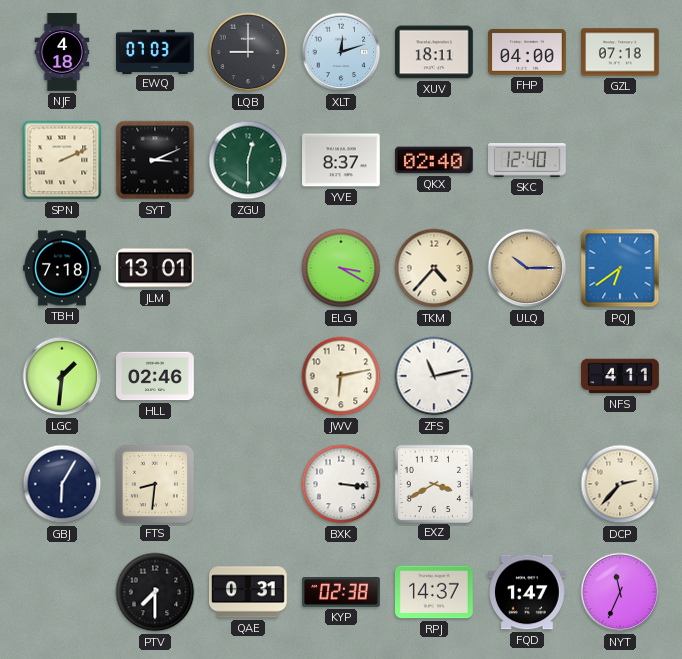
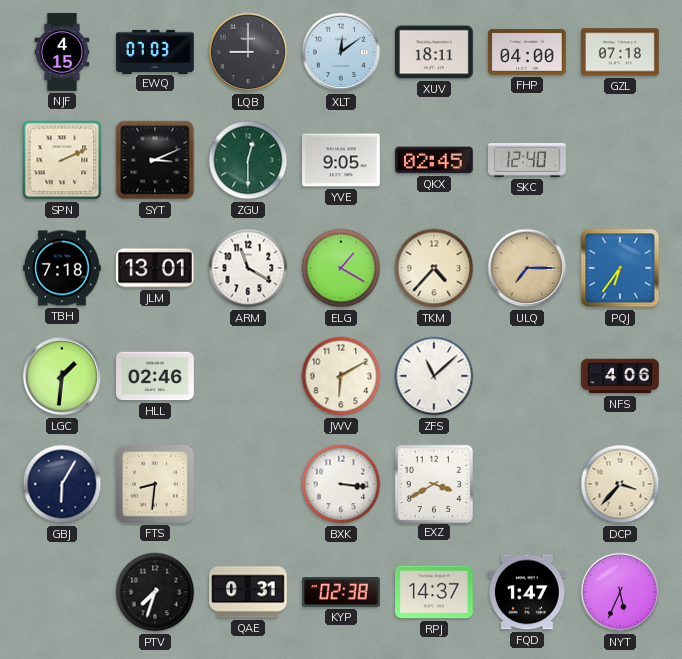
NJF: 4:18 -> 4:15 (62, 52)
XLT: 12:12 -> 12:09 (341, 52)
YVE: 8:37 -> 9:05 (342, 160)
QKX: 02:40 -> 02:45 (435, 160)
ARM: none -> 11:20 (248, 268)
ELG: 3:20 -> 1:20 (341, 268)
ULQ: 10:15 -> 7:15 (527, 268)
PQJ: 6:39 -> 6:36 (620, 268)
JWV: 6:13 -> 6:10 (341, 376)
ZFS: 11:13 -> 11:08 (434, 376)
NFS: 4:11 -> 4:06 (620, 376)
DCP: 2:37 -> 3:37 (620, 484)
PTV: 7:30 -> 7:33 (155, 592)
NYT: 11:34 -> 5:34 (620, 592)
